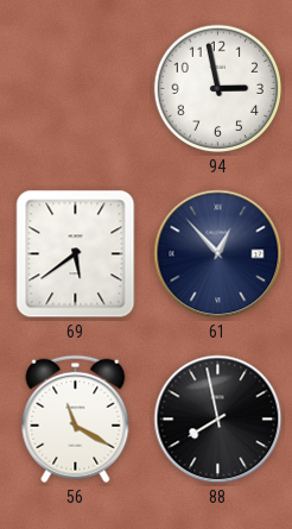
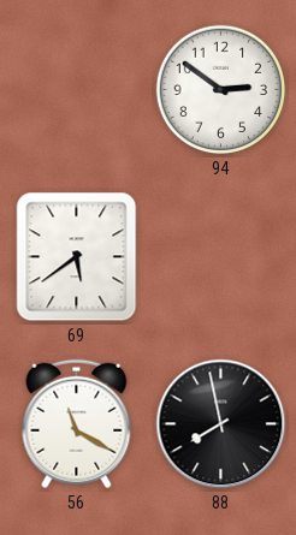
94: 2:58 -> 2:51 (221, 90)
61: 12:53 -> none (218, 254)
